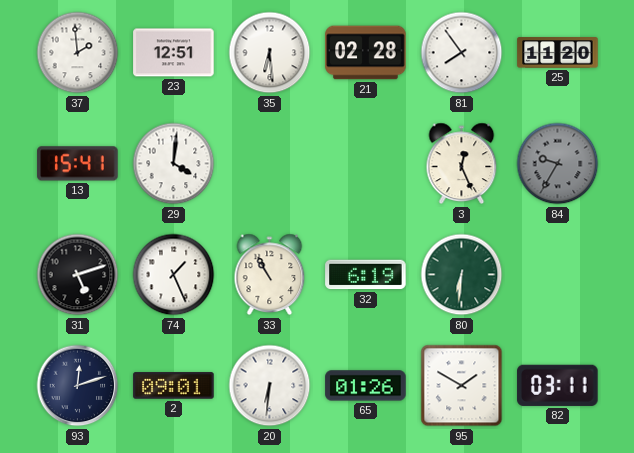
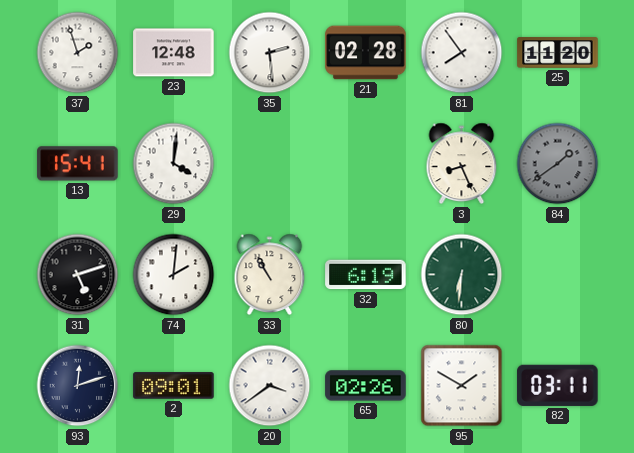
37: 1:59 -> 1:57 (78, 53)
23: 12:51 -> 12:48 (174, 53)
35: 6:29 -> 2:29 (270, 53)
3: 12:26 -> 8:26 (462, 164)
84: 9:35 -> 1:39 (558, 164)
74: 1:26 -> 2:01 (174, 275)
20: 6:31 -> 3:39 (270, 386)
65: 01:26 -> 02:26 (366, 386)
